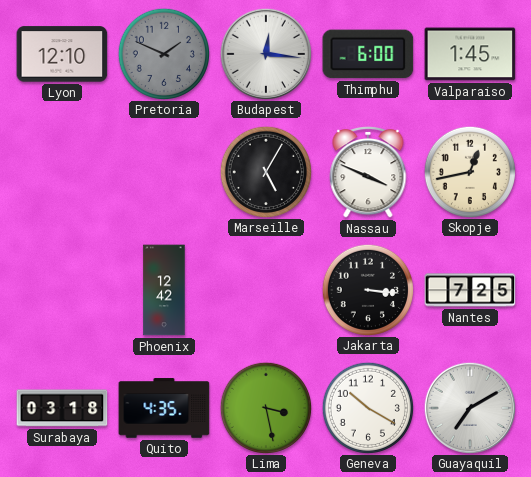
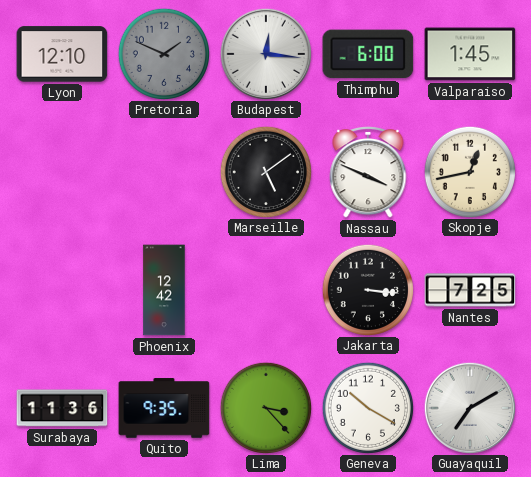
Marseille: 5:05 -> 5:09 (265, 171)
Surabaya: 03:18 -> 11:36 (62, 408)
Quito: 4:35 -> 9:35 (164, 408)
Lima: 3:28 -> 3:23 (265, 407)
